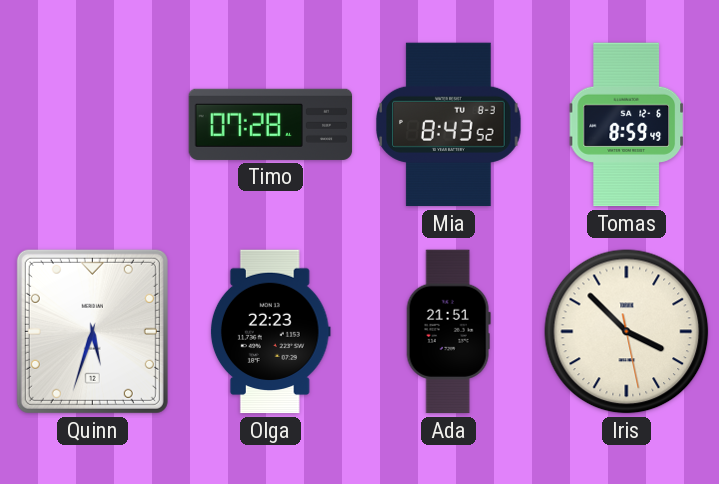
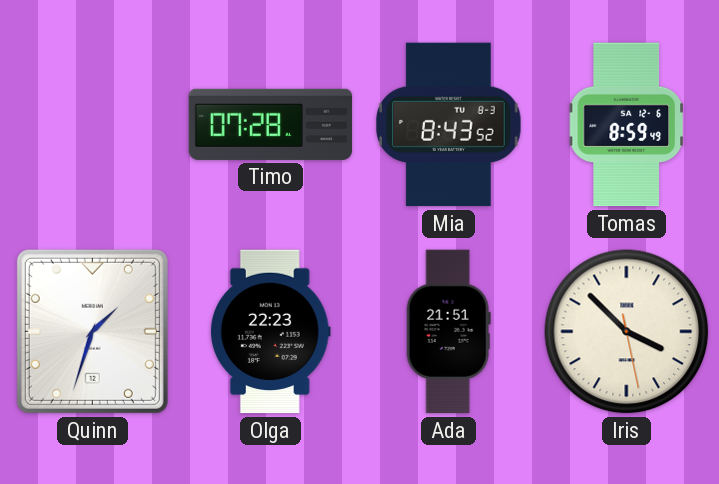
Quinn: 5:33 -> 1:33 (92, 331)
